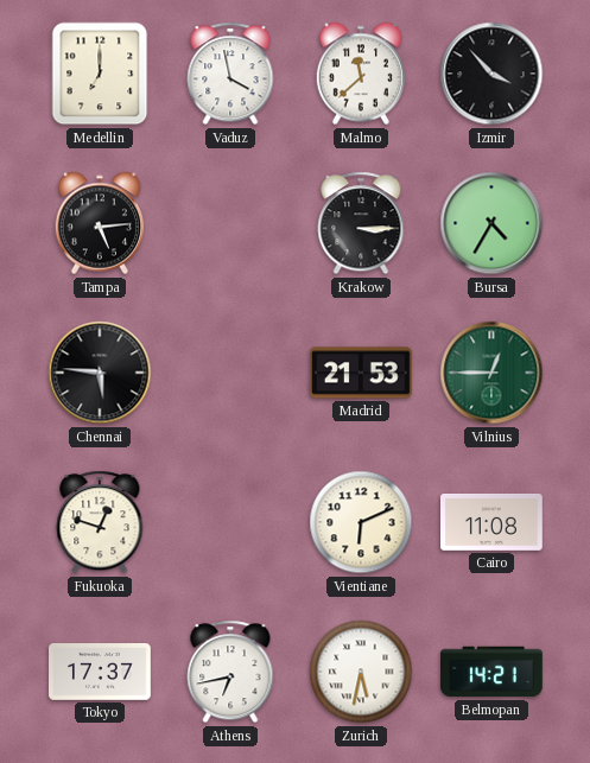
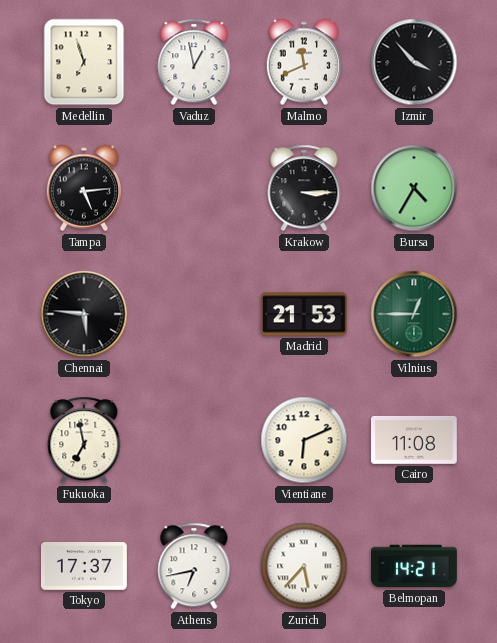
Medellin: 7:00 -> 6:57 (84, 62)
Vaduz: 3:58 -> 12:58 (194, 62)
Malmo: 11:38 -> 11:41 (303, 62)
Fukuoka: 12:48 -> 6:58 (84, 440)
Zurich: 5:32 -> 5:37 (304, 566)
